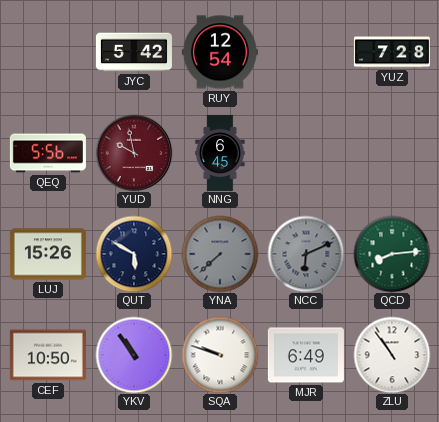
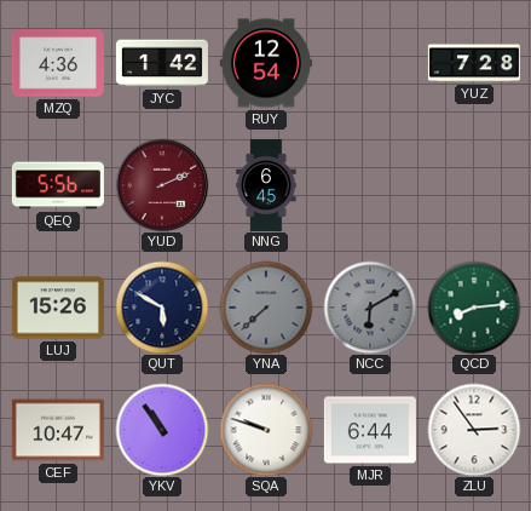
MZQ: none -> 4:36 (58, 63)
JYC: 5:42 -> 1:42 (162, 63)
YUD: 9:58 -> 2:11 (162, 185)
NCC: 6:11 -> 6:10 (370, 308)
CEF: 10:50 -> 10:47 (58, 430)
MJR: 6:49 -> 6:44 (370, 430)
ZLU: 10:54 -> 2:54 (474, 430)
